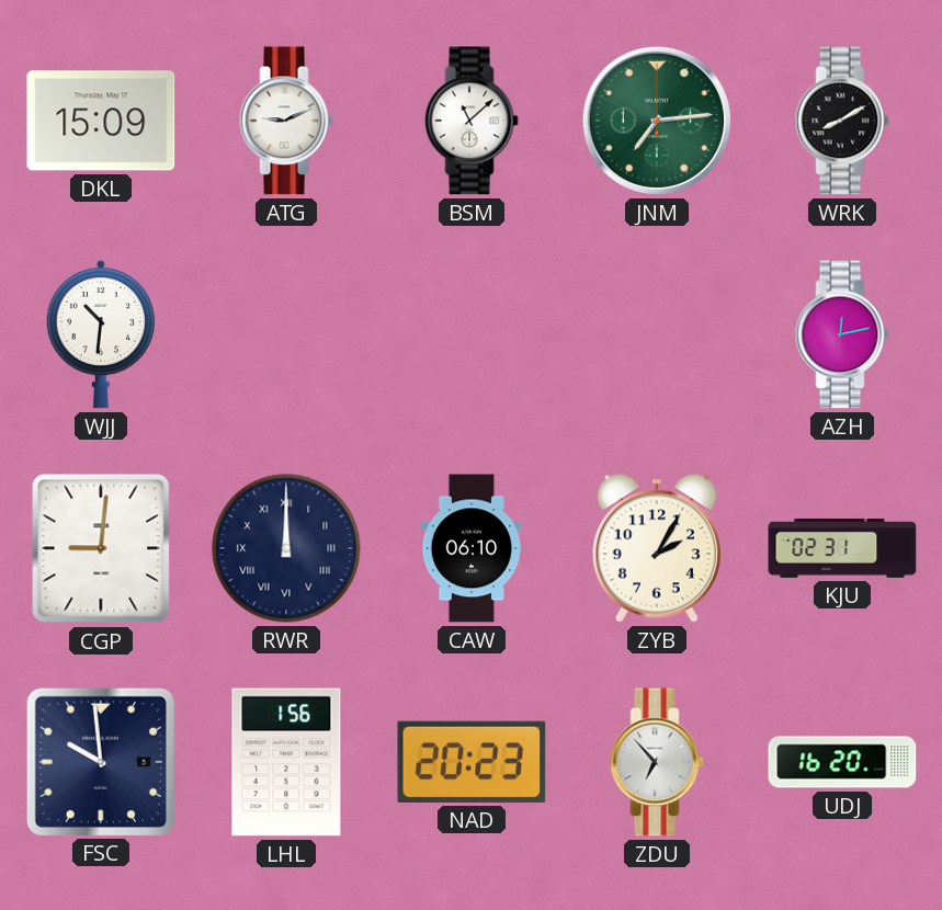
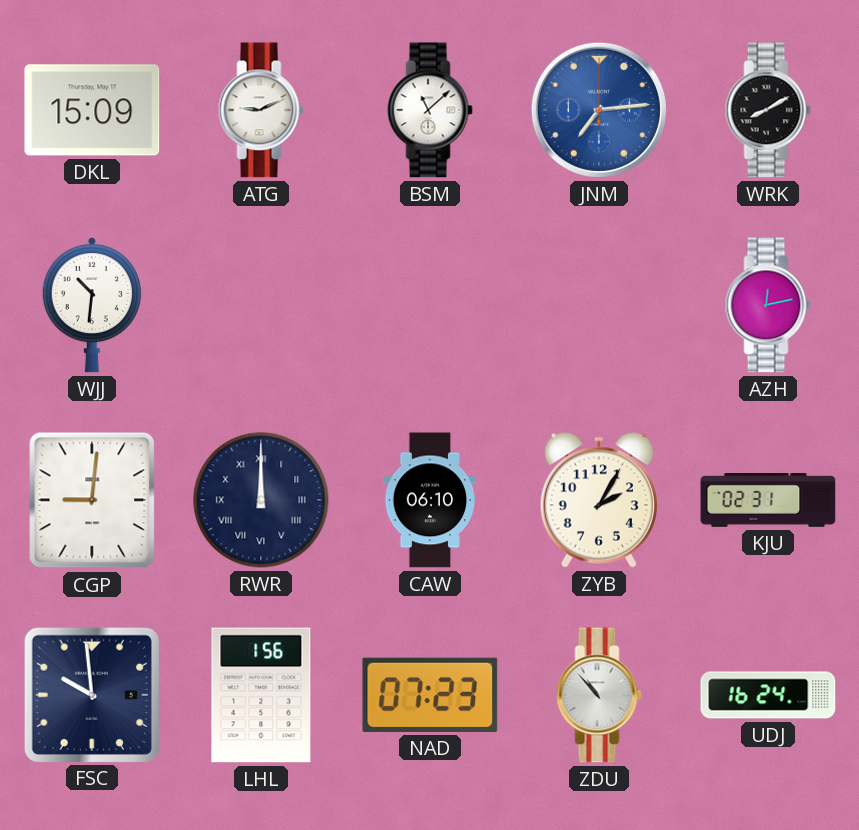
JNM dial: green -> blue (599, 110)
NAD: 20:23 -> 07:23 (430, 695)
ZDU: 6:53 -> 10:53 (599, 695)
UDJ: 16:20 -> 16:24 (768, 695)
